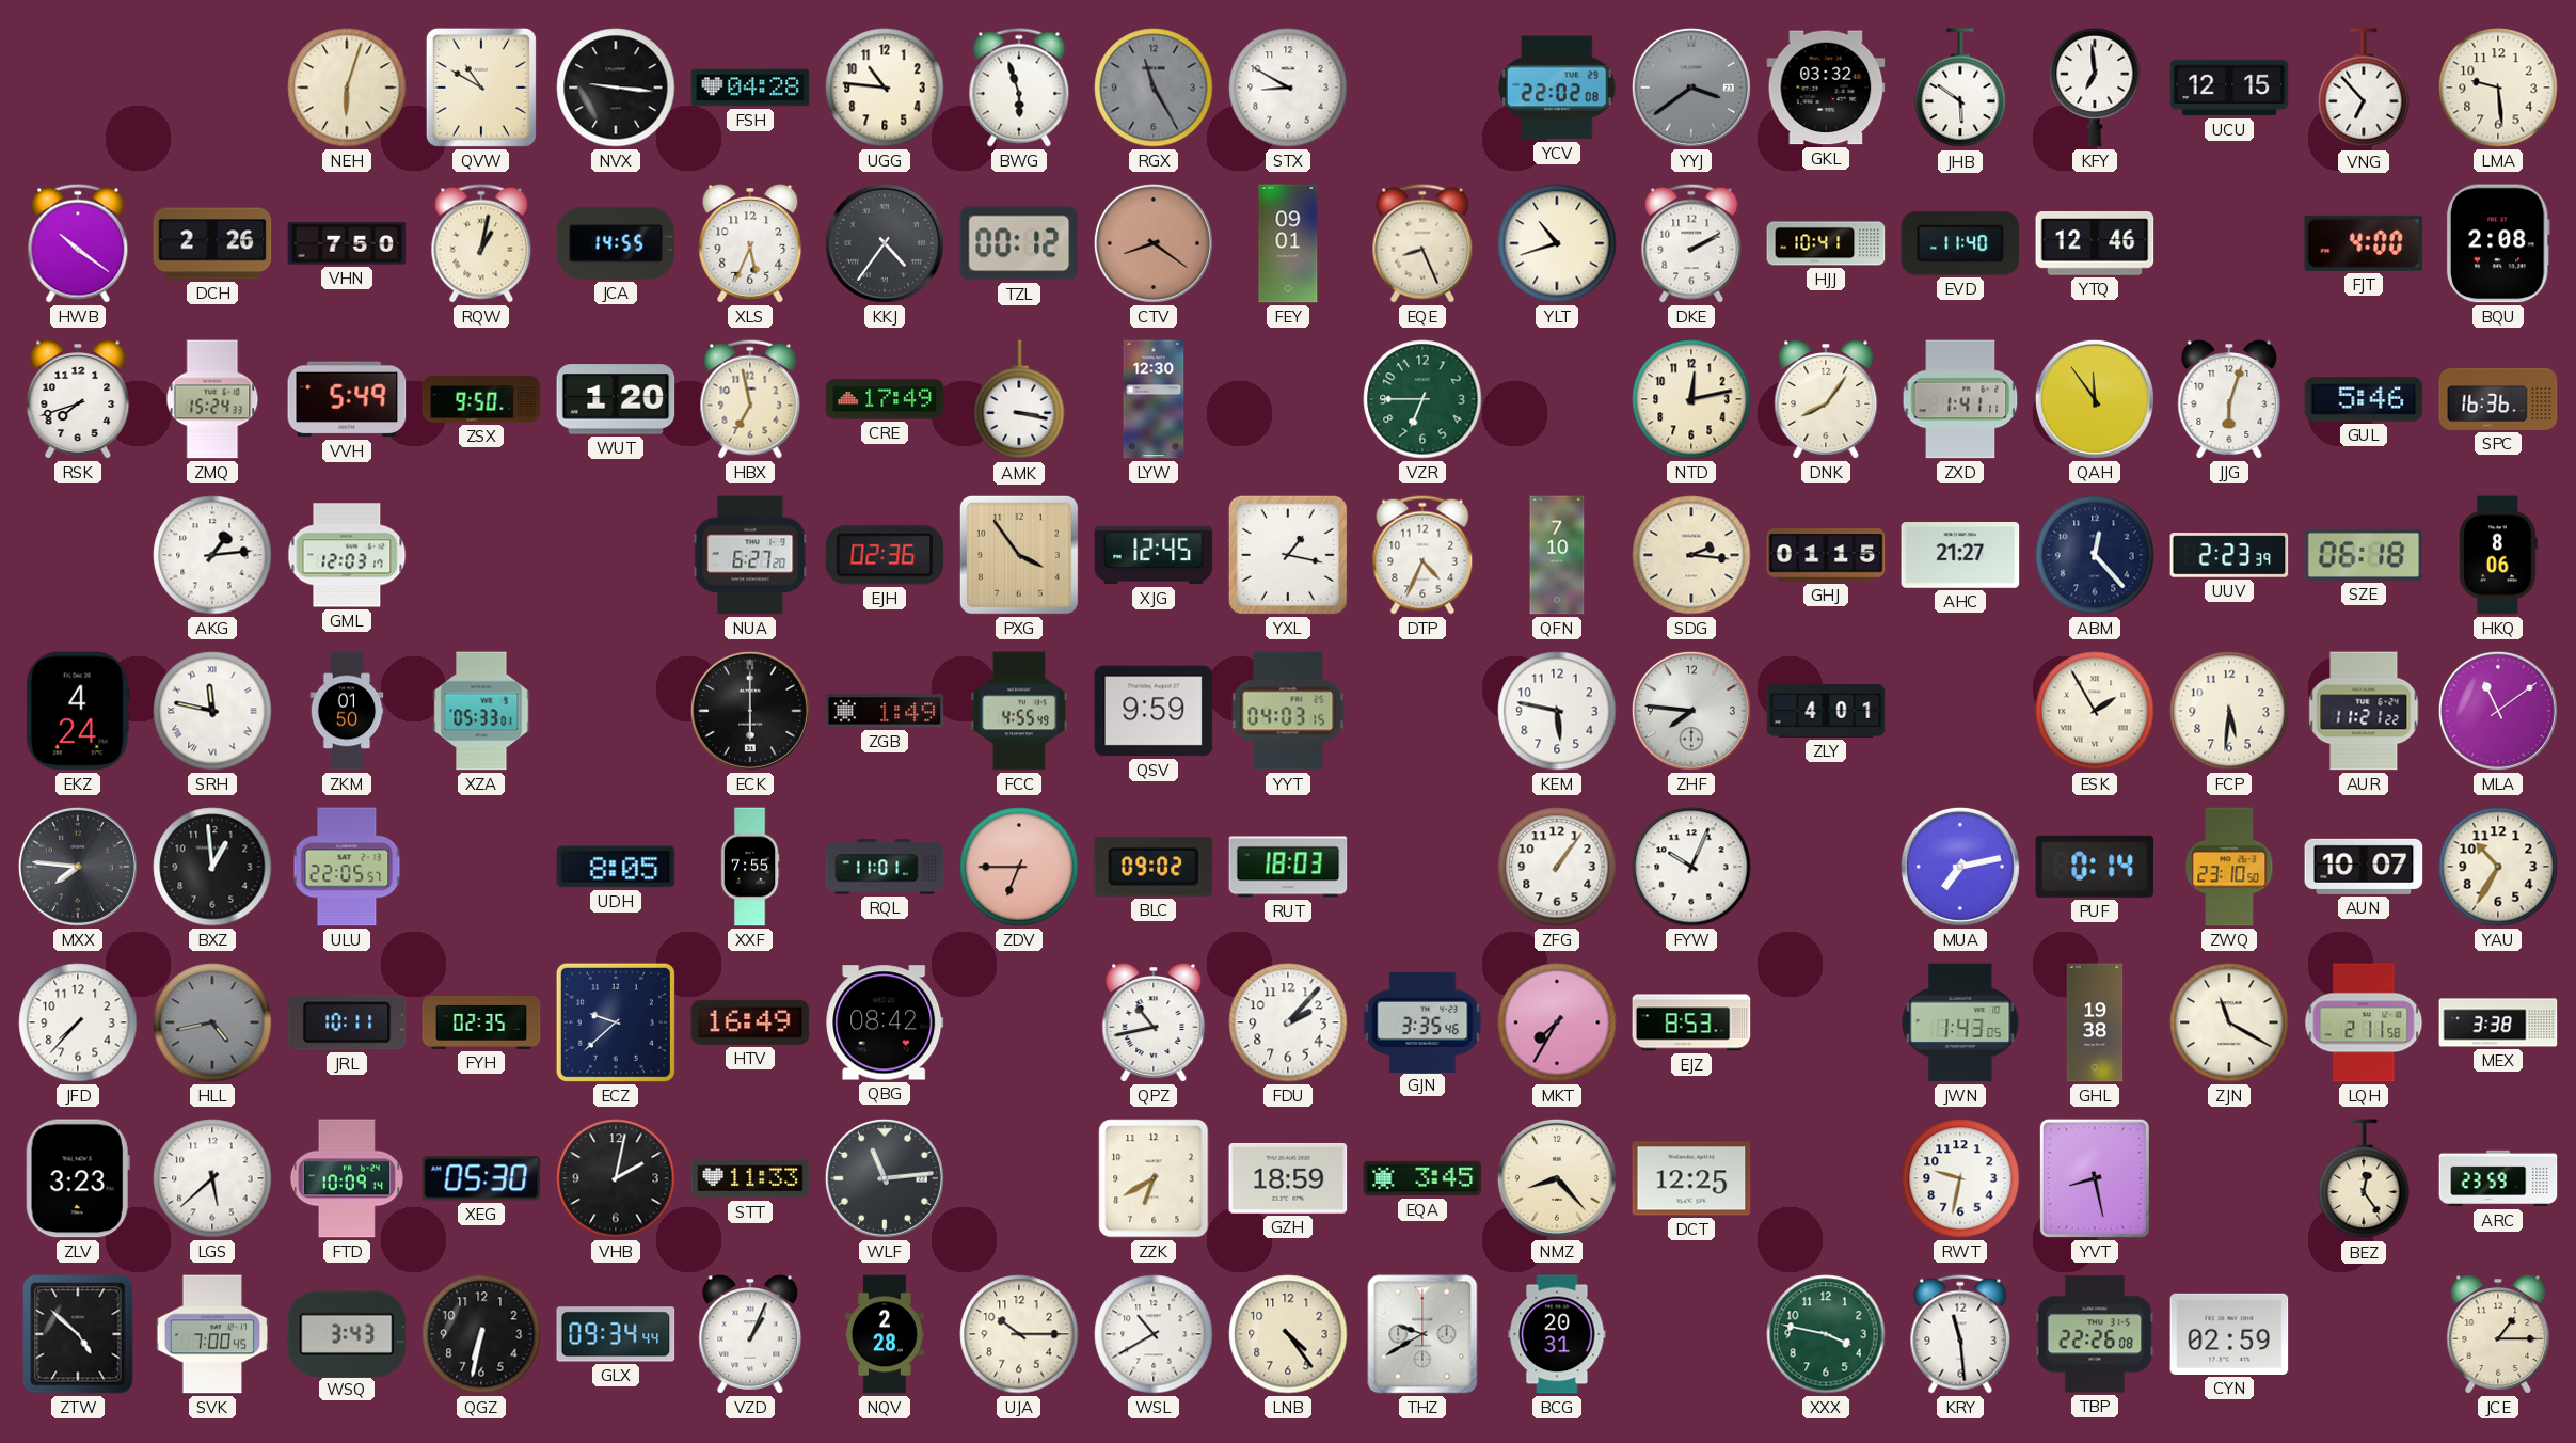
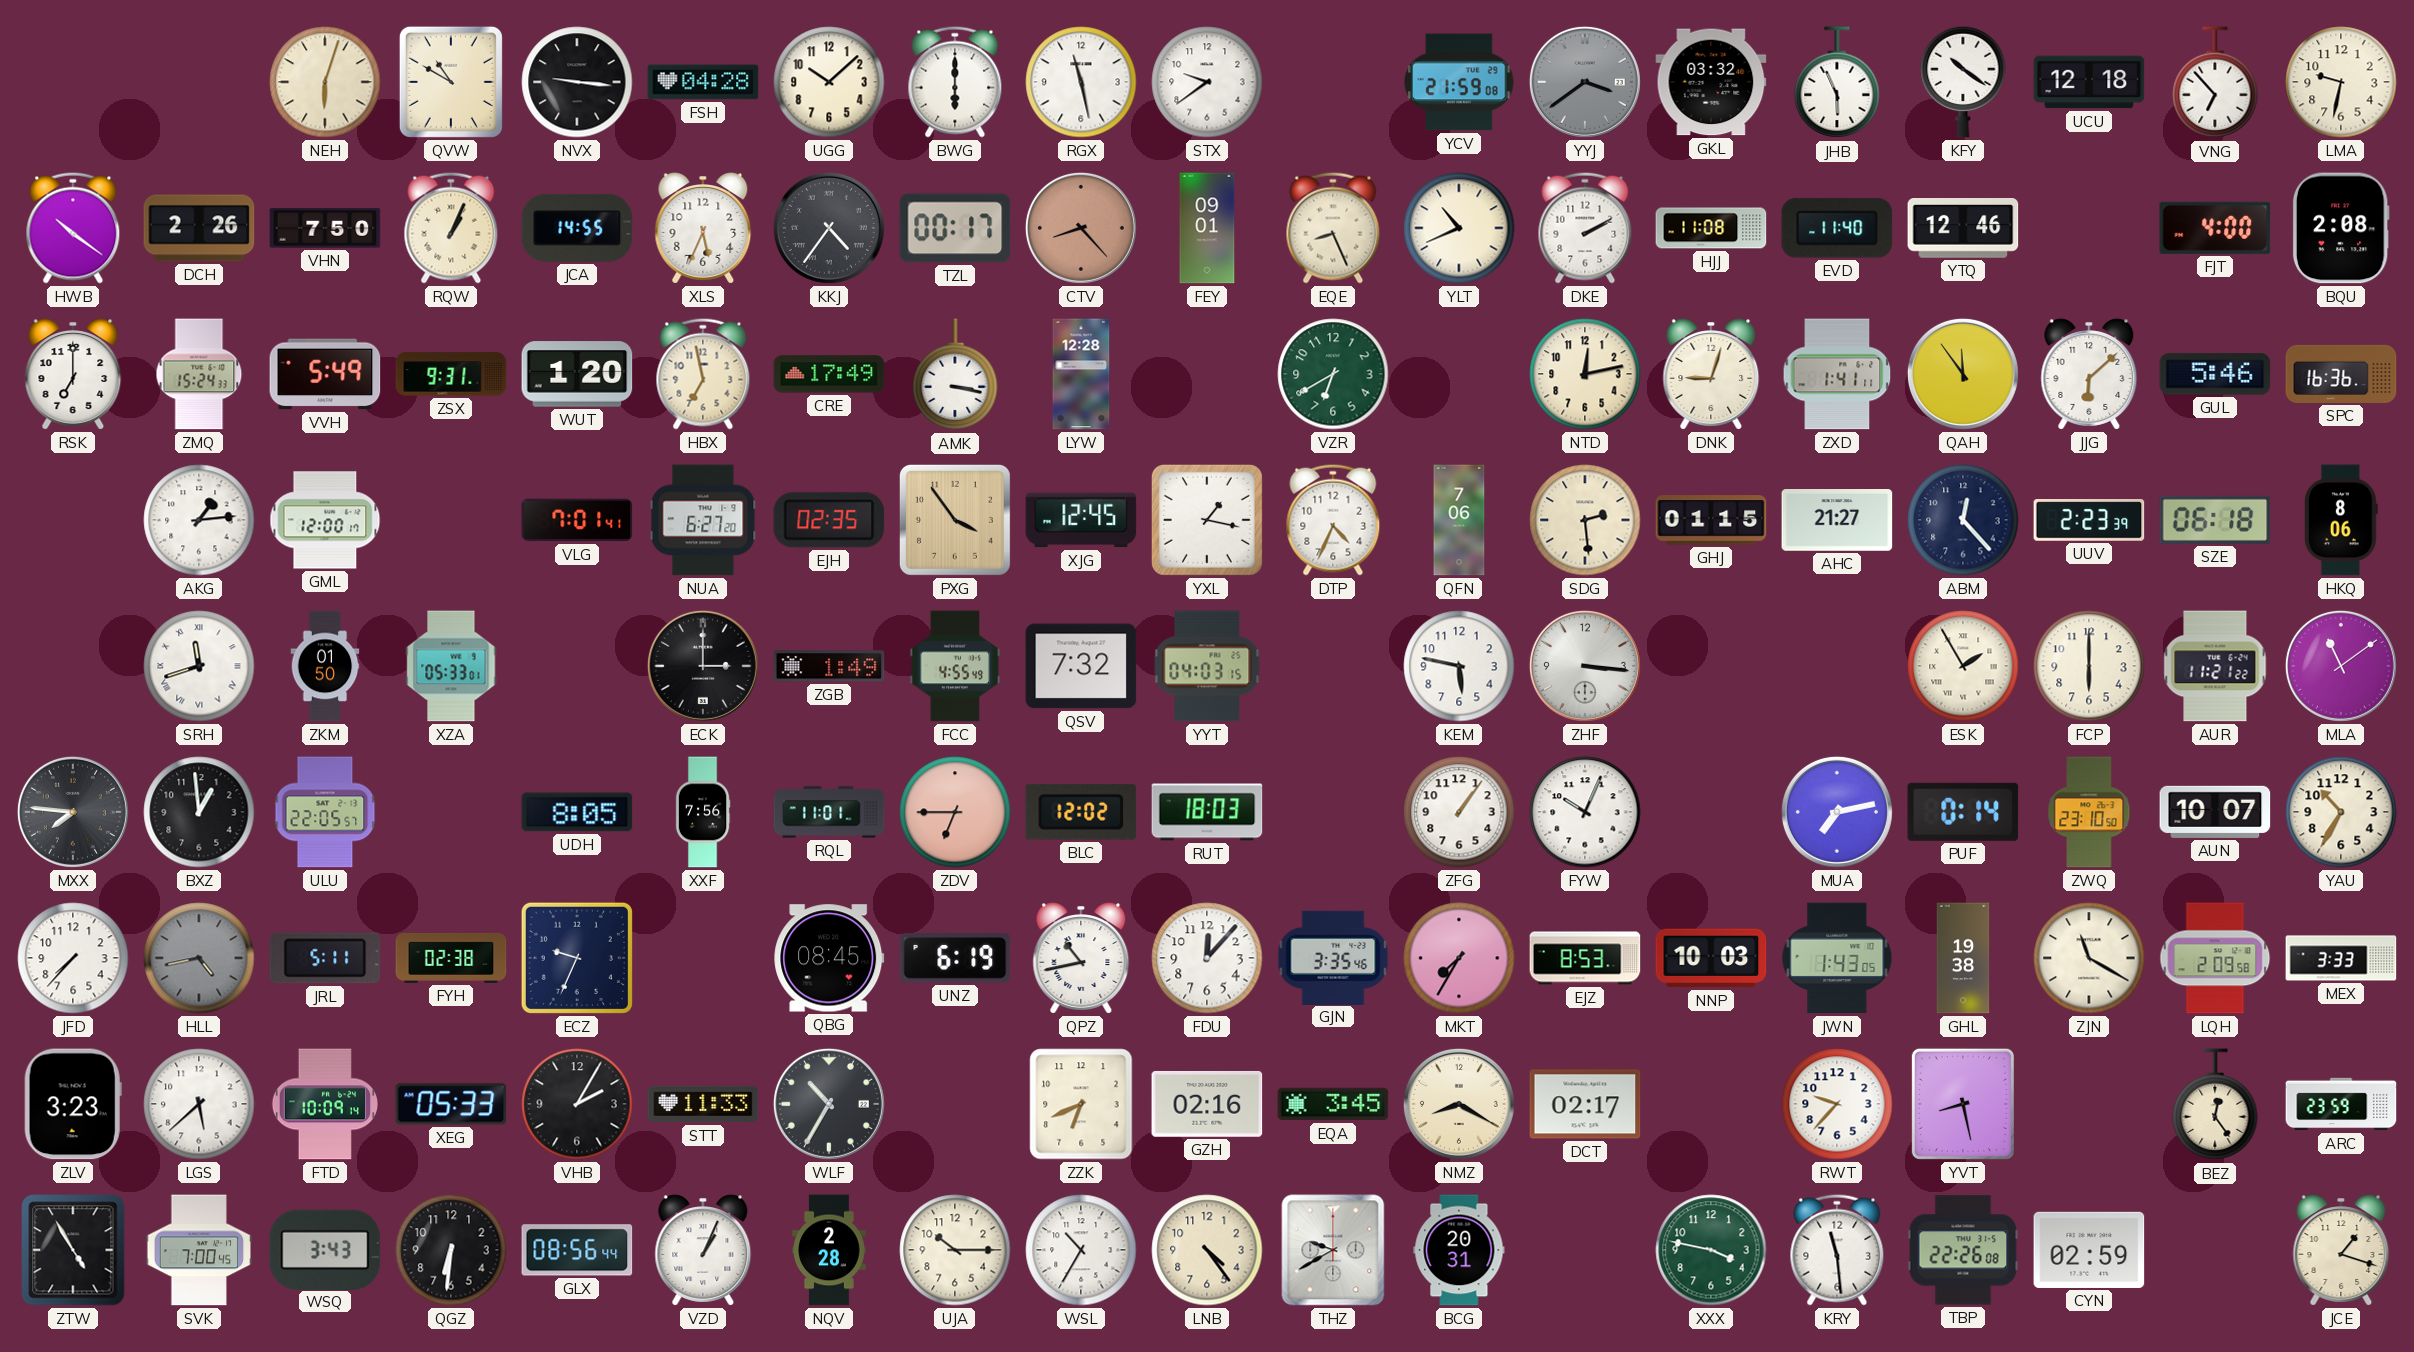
UGG: 10:46 -> 10:08 (829, 82)
BWG: 5:57 -> 6:00 (955, 82)
RGX: 11:25 -> 11:28 (1081, 82)
RGX dial: grey -> white (1081, 82)
STX: 8:50 -> 9:39 (1207, 82)
YCV: 22:02 -> 21:59 (1459, 82)
JHB: 5:51 -> 5:56 (1837, 83)
KFY: 6:59 -> 10:21 (1963, 82)
UCU: 12:15 -> 12:18 (2089, 82)
LMA: 9:29 -> 9:32 (2341, 82)
RQW: 1:02 -> 1:04 (451, 228)
TZL: 00:12 -> 00:17 (955, 228)
CTV: 8:21 -> 8:23 (1081, 228)
YLT: 10:42 -> 10:41 (1459, 228)
HJJ: 10:41 -> 11:08 (1711, 228)
RSK: 7:42 -> 7:00 (73, 374)
ZSX: 9:50 -> 9:31 (451, 374)
LYW: 12:30 -> 12:28 (1081, 374)
VZR: 6:45 -> 6:40 (1333, 374)
DNK: 8:06 -> 9:03 (1711, 374)
JJG: 6:03 -> 6:08 (2089, 374)
GML: 12:03 -> 12:00 (325, 520)
VLG: none -> 7:01 (577, 520)
EJH: 02:36 -> 02:35 (829, 520)
QFN: 7:10 -> 7:06 (1459, 520)
SDG: 2:16 -> 2:29 (1585, 520)
EKZ: 4:24 -> none (78, 711)
SRH: 11:47 -> 11:42 (199, 666)
ECK: 6:00 -> 3:00 (703, 666)
QSV: 9:59 -> 7:32 (1081, 666)
ZHF: 7:46 -> 3:16 (1585, 666)
ZLY: 4:01 -> none (1826, 711)
FCP: 5:31 -> 6:00 (2089, 666)
XXF: 7:55 -> 7:56 (703, 812)
BLC: 09:02 -> 12:02 (1081, 812)
JRL: 10:11 -> 5:11 (325, 958)
FYH: 02:35 -> 02:38 (451, 958)
ECZ: 9:38 -> 9:34 (577, 958)
HTV: 16:49 -> none (750, 1022)
QBG: 08:42 -> 08:45 (829, 958)
UNZ: none -> 6:19 (955, 958)
FDU: 2:07 -> 12:07 (1207, 958)
NNP: none -> 10:03 (1711, 958)
LQH: 2:11 -> 2:09 (2215, 958)
MEX: 3:38 -> 3:33 (2341, 958)
XEG: 05:30 -> 05:33 (451, 1104)
VHB: 2:02 -> 2:05 (577, 1104)
WLF: 11:14 -> 10:35 (829, 1104)
ZZK: 6:40 -> 6:41 (1081, 1104)
GZH: 18:59 -> 02:16 (1207, 1104)
NMZ: 8:23 -> 8:20 (1459, 1104)
DCT: 12:25 -> 02:17 (1585, 1104)
RWT: 9:32 -> 9:37 (1837, 1104)
ZTW: 4:52 -> 4:55 (73, 1250)
QGZ: 6:32 -> 6:31 (451, 1250)
GLX: 09:34 -> 08:56 (577, 1250)
WSL: 10:40 -> 10:35 (1081, 1250)
JCE: 1:15 -> 1:18 (2341, 1250)
